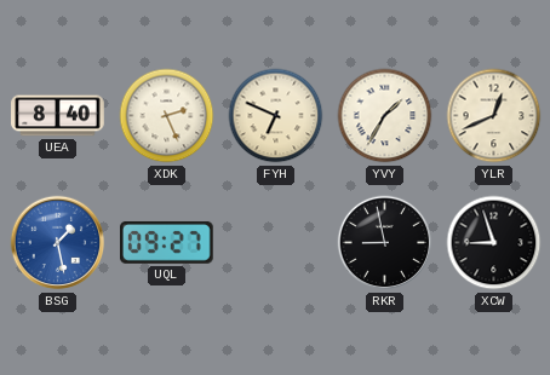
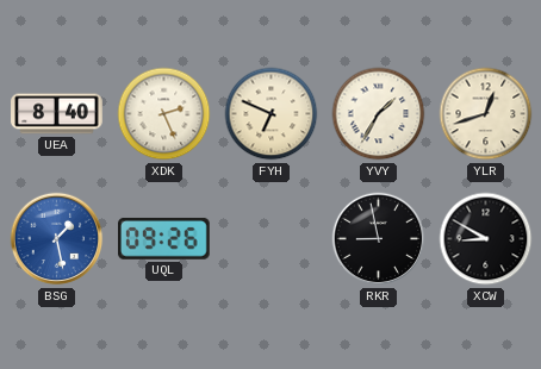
YLR: 12:41 -> 12:42 (486, 114)
UQL: 09:27 -> 09:26 (164, 238)
XCW: 8:57 -> 8:50 (486, 239)
